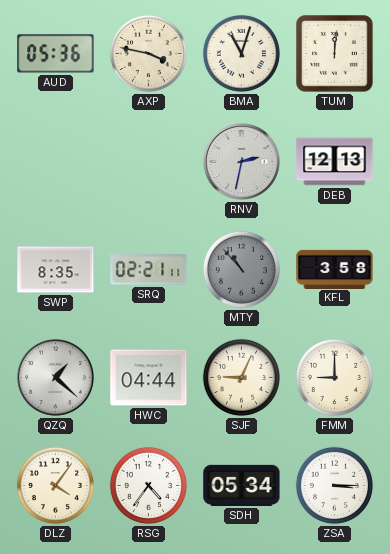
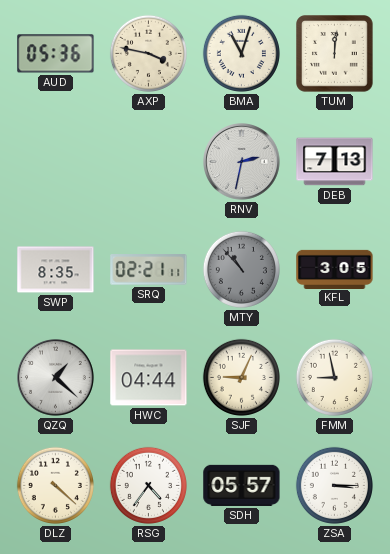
DEB: 12:13 -> 7:13 (335, 162)
KFL: 3:58 -> 3:05 (335, 269)
FMM: 9:00 -> 8:58 (334, 377)
DLZ: 4:06 -> 4:22 (55, 485)
SDH: 05:34 -> 05:57 (242, 485)
